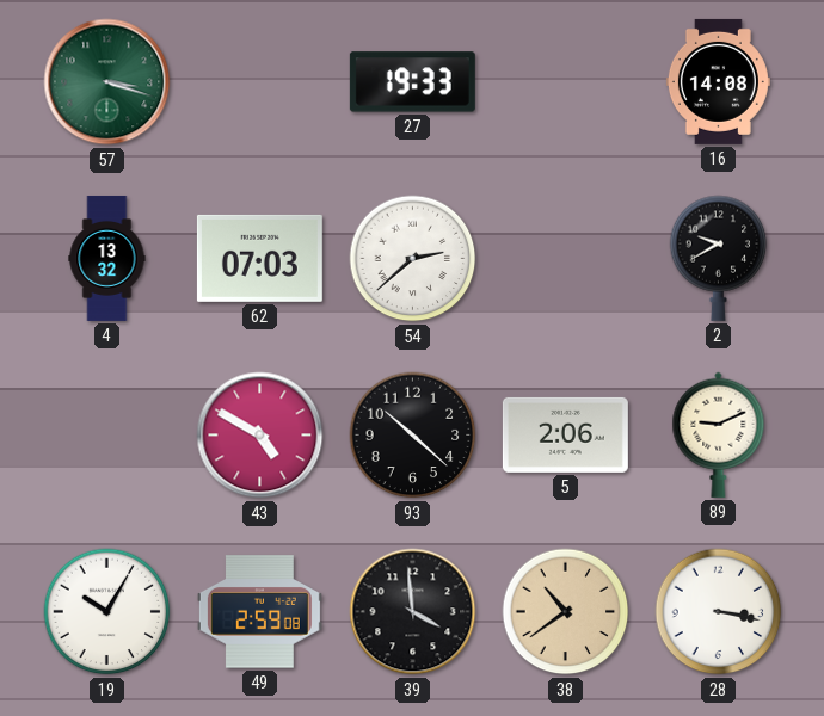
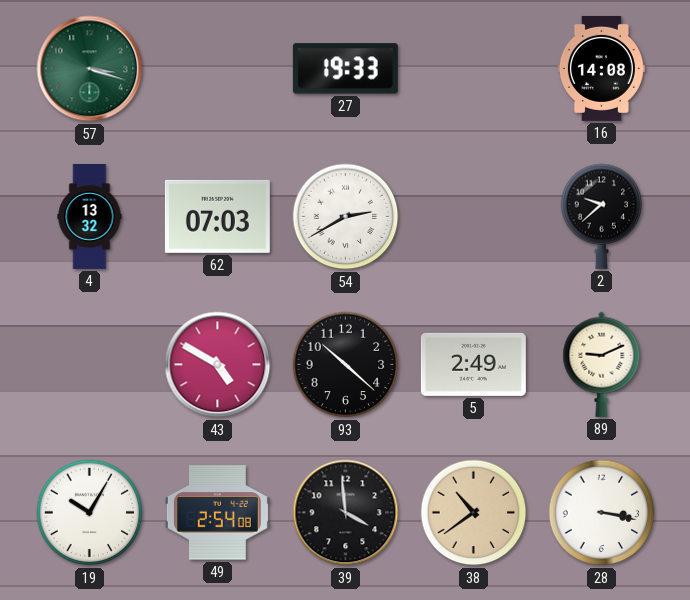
54: 2:38 -> 2:40 (346, 217)
2: 9:40 -> 9:38 (602, 216)
5: 2:06 -> 2:49 (473, 364)
49: 2:59 -> 2:54 (217, 513)
